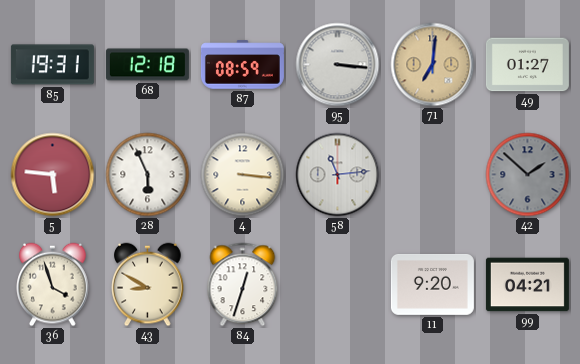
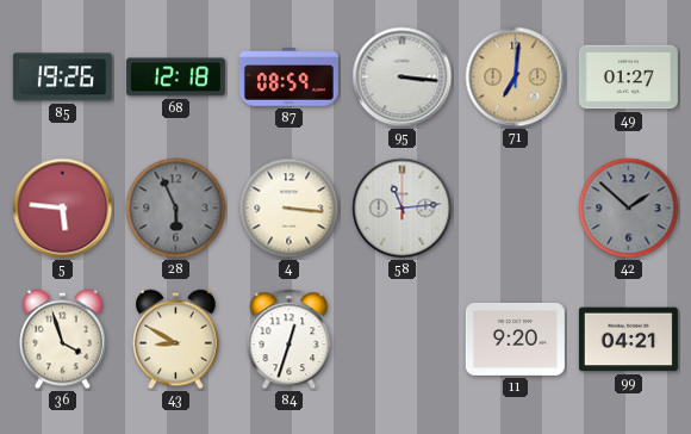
85: 19:31 -> 19:26 (62, 77)
28 dial: white -> grey (176, 209)
